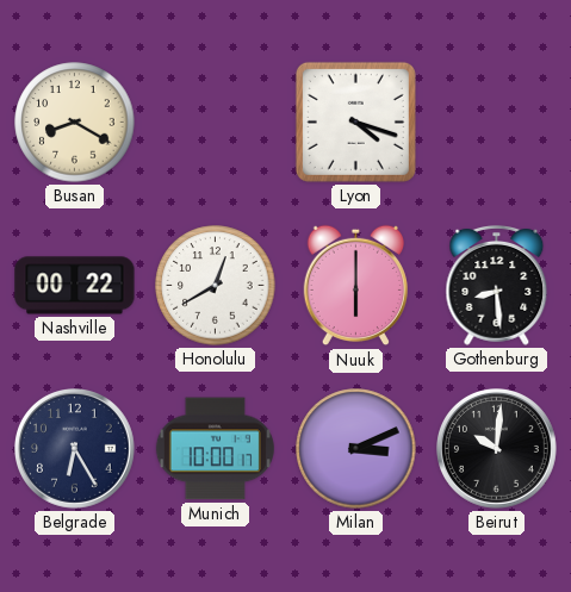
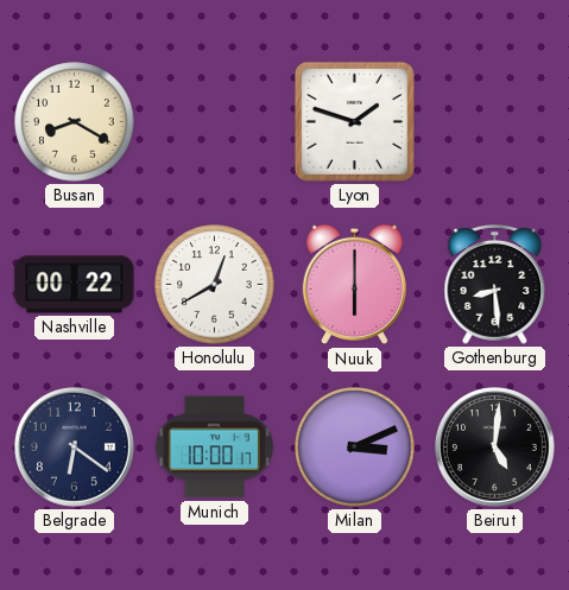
Lyon: 4:18 -> 1:48 (354, 121)
Belgrade: 6:25 -> 6:21 (75, 448)
Beirut: 10:01 -> 5:01 (495, 448)
